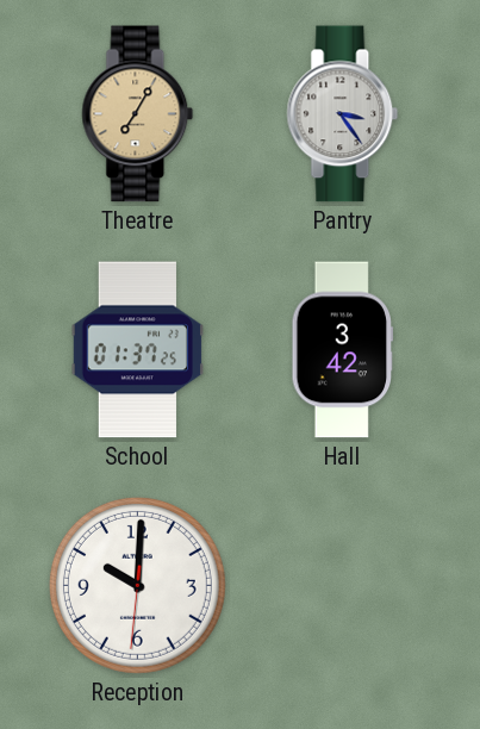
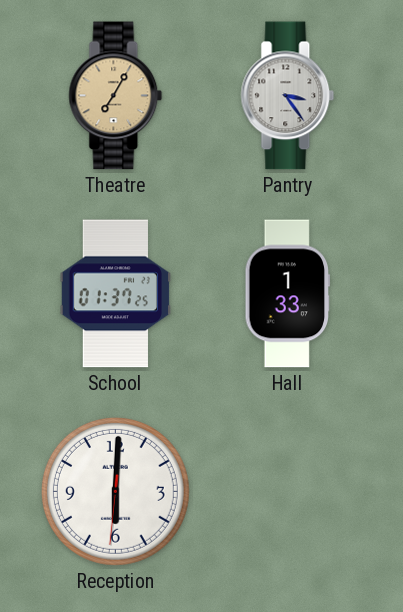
Hall: 3:42 -> 1:33 (288, 294)
Reception: 10:00 -> 6:00 (115, 491)
